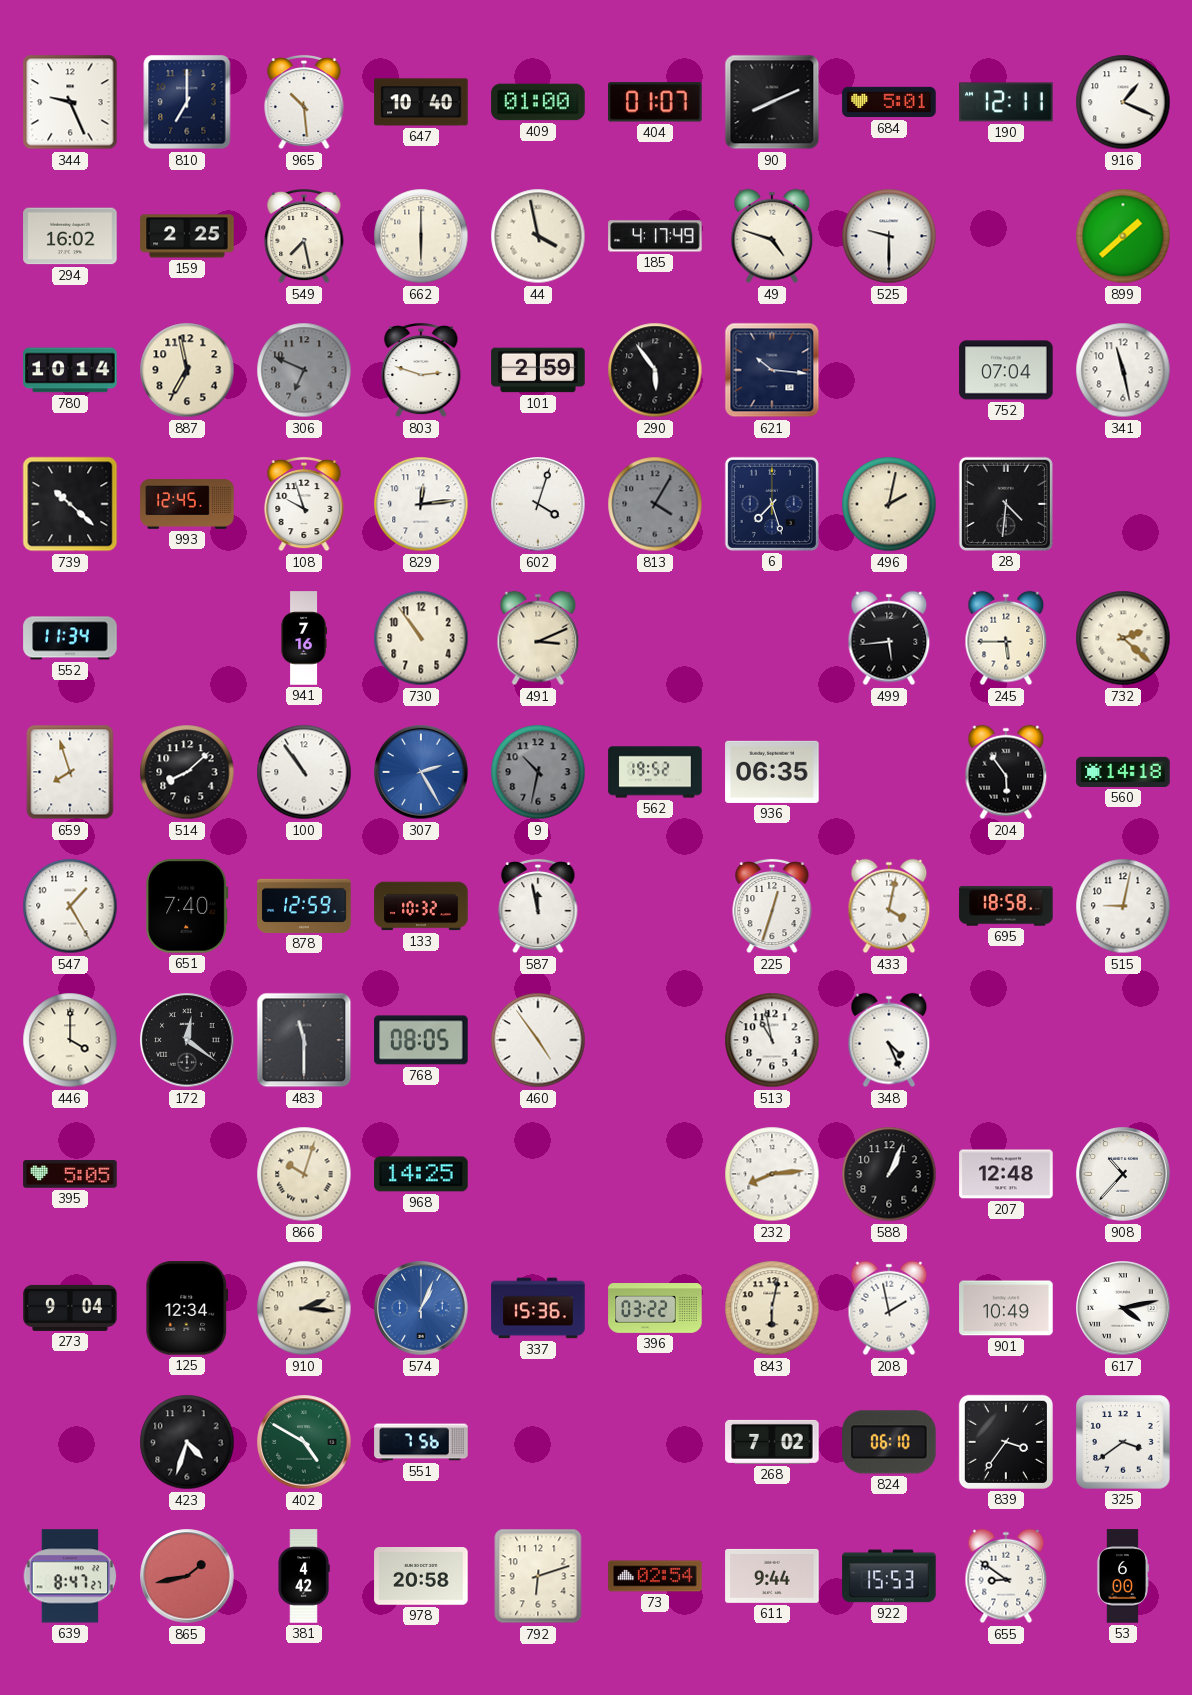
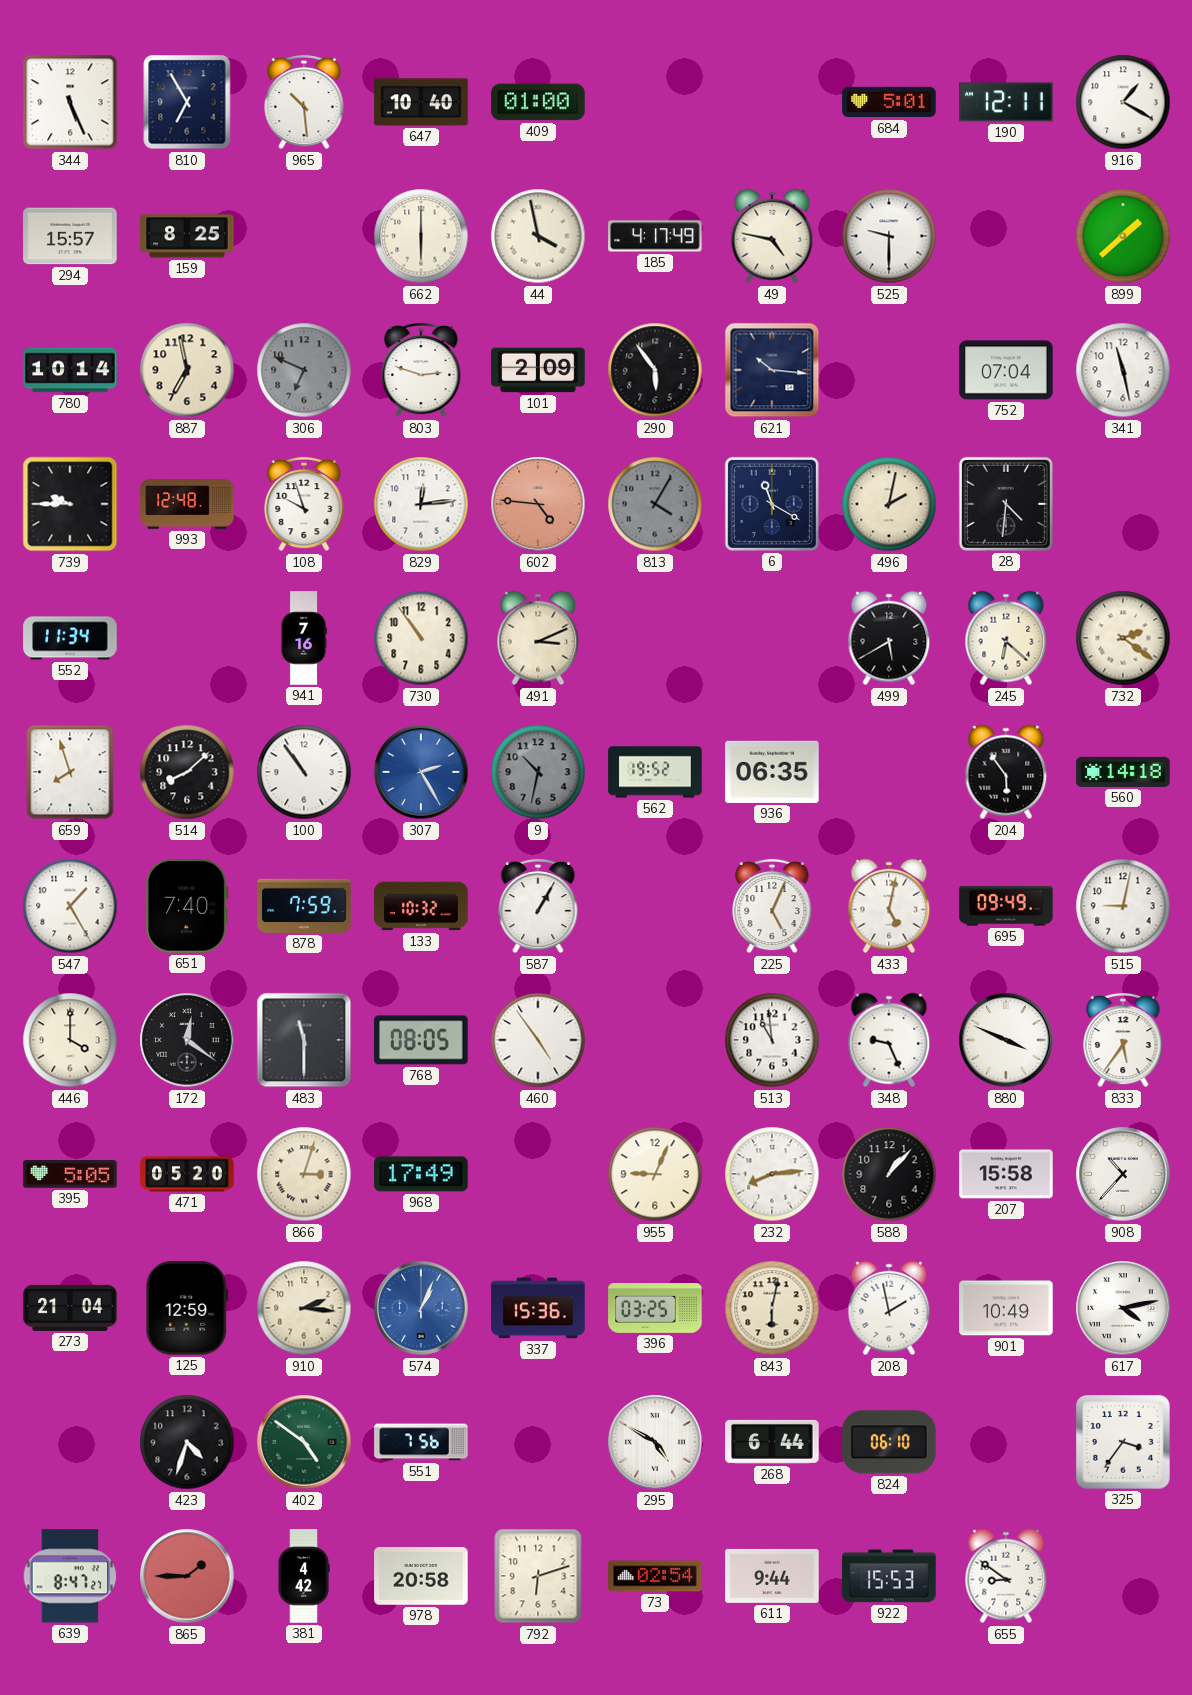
344: 9:26 -> 5:26 (70, 102)
810: 7:00 -> 6:55 (187, 102)
404: 01:07 -> none (655, 102)
90: 8:11 -> none (772, 102)
916: 1:19 -> 1:20 (1123, 102)
294: 16:02 -> 15:57 (70, 236)
159: 2:25 -> 8:25 (187, 236)
549: 7:28 -> none (304, 236)
49: 4:48 -> 4:47 (772, 236)
101: 2:59 -> 2:09 (538, 370)
739: 10:22 -> 9:45 (70, 504)
993: 12:45 -> 12:48 (187, 504)
602: 4:03 -> 4:46 (538, 504)
602 dial: white -> salmon (538, 504)
6: 7:27 -> 11:20 (772, 504)
499: 5:44 -> 5:40 (889, 638)
245: 5:45 -> 6:22 (1006, 638)
732: 2:22 -> 2:21 (1123, 638)
878: 12:59 -> 7:59 (304, 906)
587: 11:58 -> 1:05 (538, 906)
225: 12:33 -> 5:04 (772, 906)
433: 4:02 -> 5:02 (889, 906)
695: 18:58 -> 09:49 (1006, 906)
513: 10:58 -> 10:59 (772, 1040)
348: 4:26 -> 9:26 (889, 1040)
880: none -> 3:49 (1006, 1040)
833: none -> 5:36 (1123, 1040)
471: none -> 05:20 (187, 1174)
866: 10:03 -> 3:03 (304, 1174)
968: 14:25 -> 17:49 (421, 1174)
955: none -> 9:04 (655, 1174)
588: 1:04 -> 1:07 (889, 1174)
207: 12:48 -> 15:58 (1006, 1174)
273: 9:04 -> 21:04 (70, 1308)
125: 12:34 -> 12:59 (187, 1308)
396: 03:22 -> 03:25 (655, 1309)
402: 4:50 -> 4:51 (304, 1442)
295: none -> 4:50 (655, 1442)
268: 7:02 -> 6:44 (772, 1442)
839: 3:36 -> none (1006, 1442)
325: 3:39 -> 3:36 (1123, 1442)
865: 1:43 -> 1:45 (187, 1576)
53: 6:00 -> none (1122, 1576)
